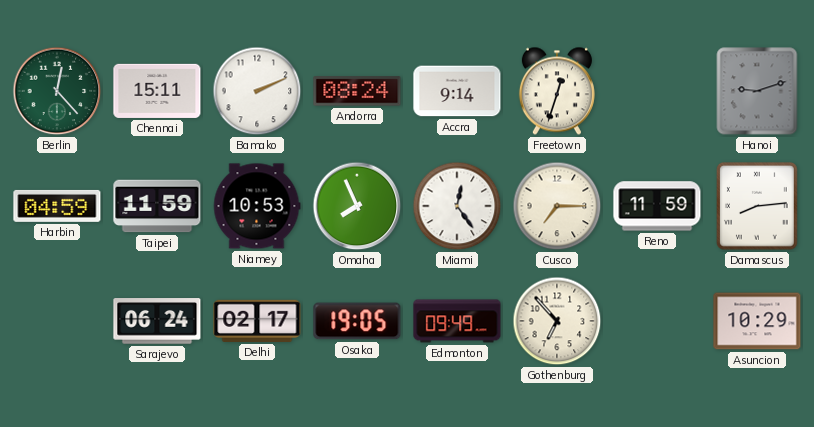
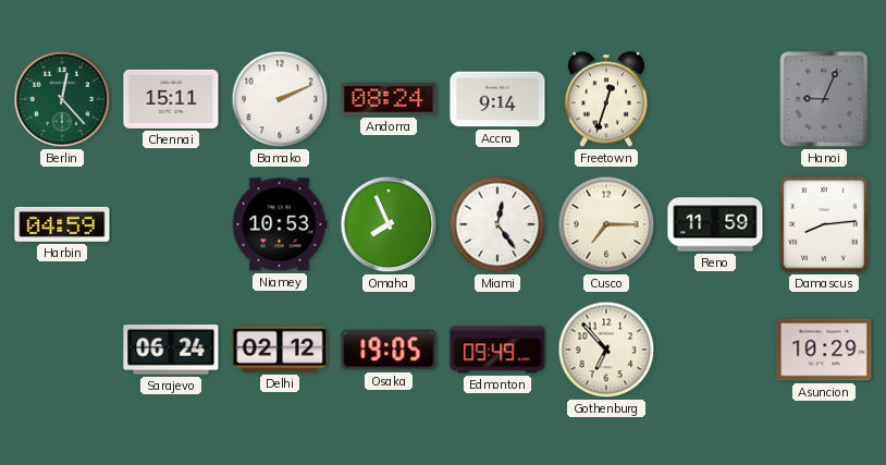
Hanoi: 9:12 -> 9:04 (824, 99)
Taipei: 11:59 -> none (157, 206)
Delhi: 02:17 -> 02:12 (280, 350)
